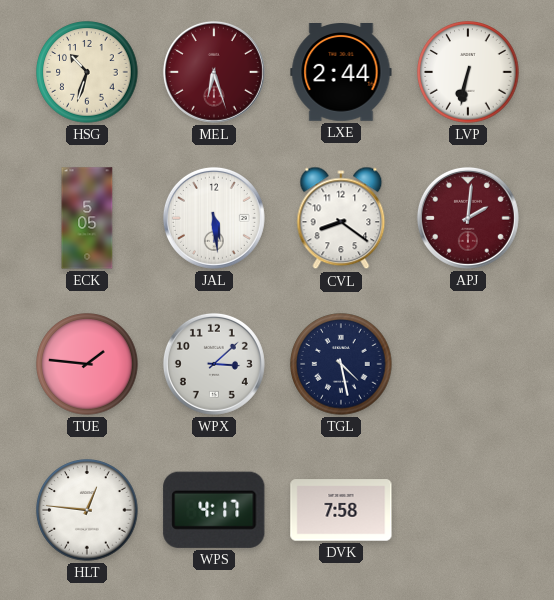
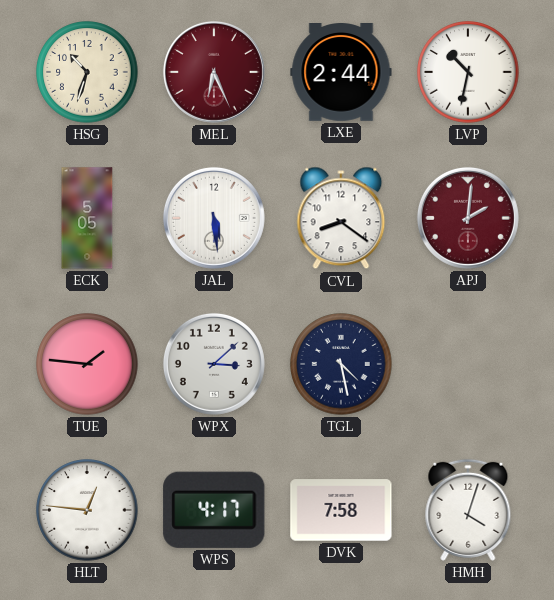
MEL: 6:27 -> 6:26 (214, 72)
LVP: 6:32 -> 10:32 (468, 72)
HMH: none -> 4:03 (468, 510)
